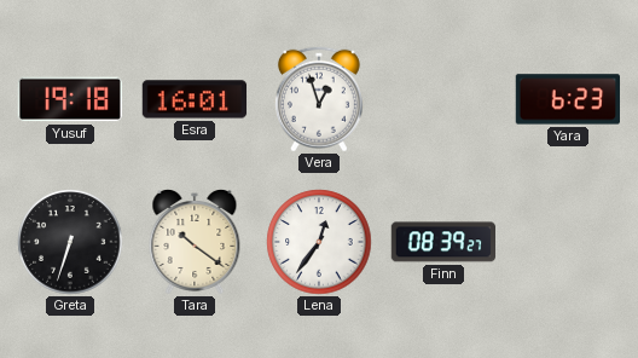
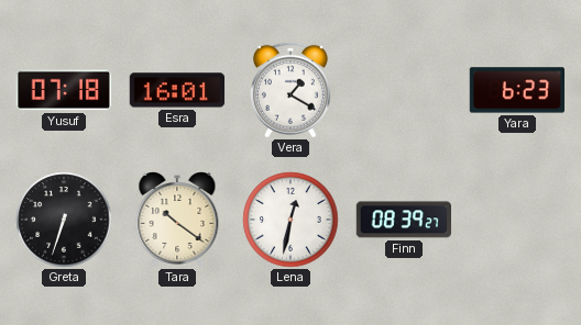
Yusuf: 19:18 -> 07:18 (63, 90)
Vera: 12:57 -> 1:20 (290, 90)
Lena: 12:36 -> 12:32 (290, 220)
